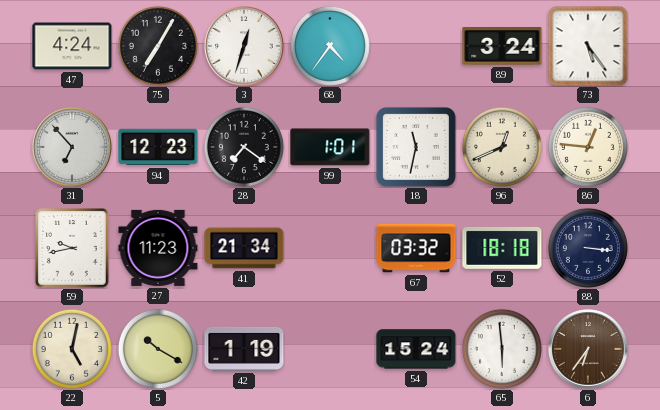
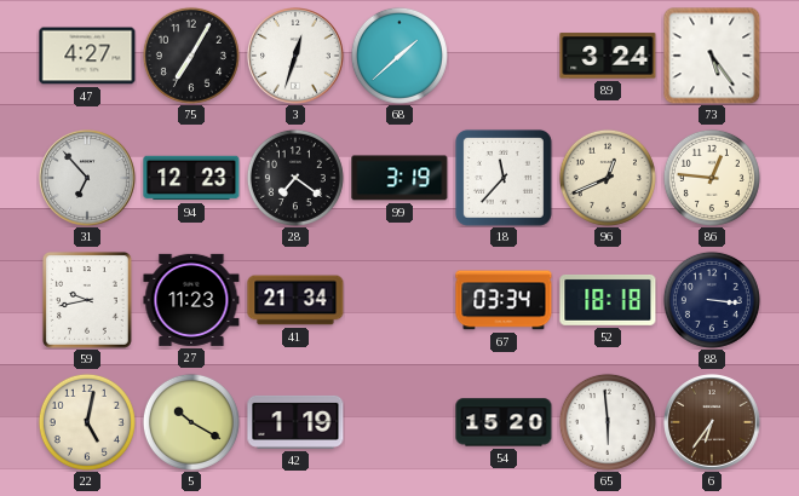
47: 4:24 -> 4:27 (87, 56)
68: 4:36 -> 1:38 (399, 56)
99: 1:01 -> 3:19 (399, 178)
18: 11:32 -> 11:37 (504, 178)
67: 03:32 -> 03:34 (504, 300)
54: 15:24 -> 15:20 (504, 422)
